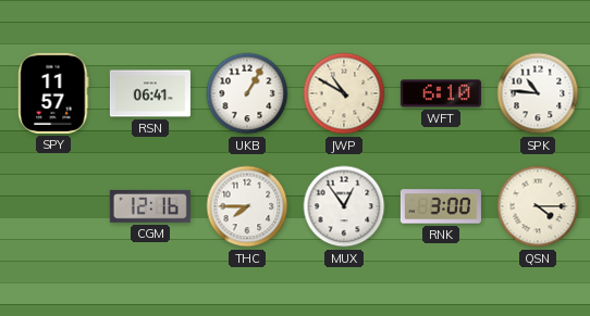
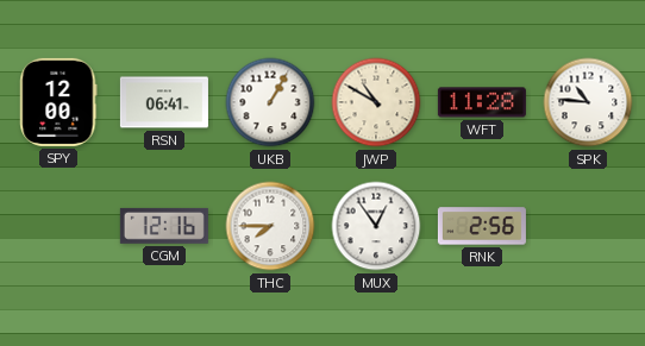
SPY: 11:57 -> 12:00 (58, 102)
WFT: 6:10 -> 11:28 (482, 102)
RNK: 3:00 -> 2:56 (482, 226)
QSN: 4:15 -> none (538, 206)
